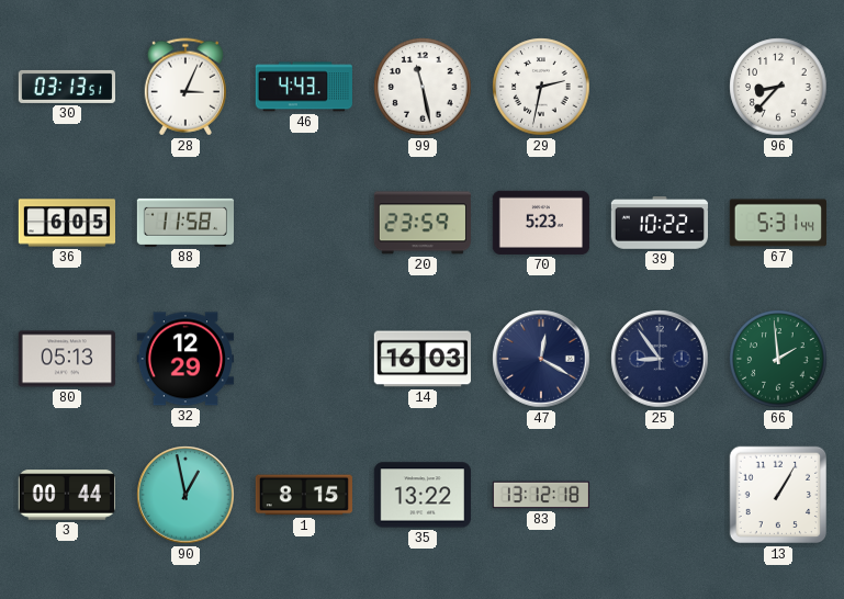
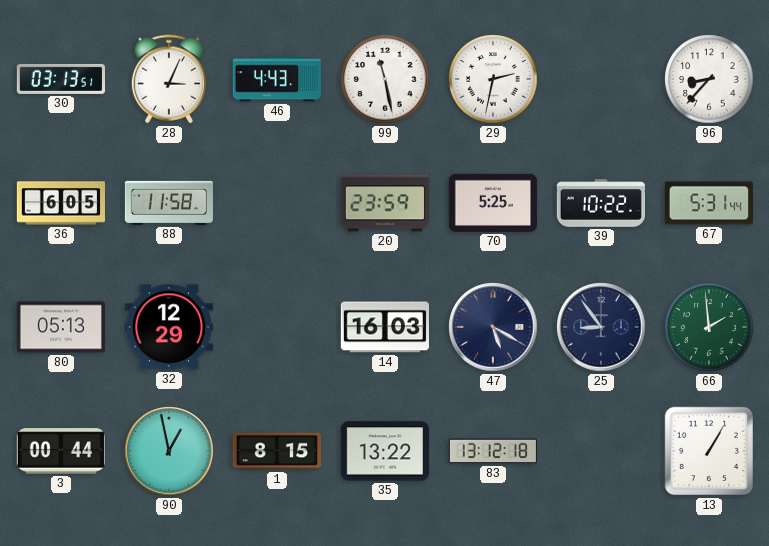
70: 5:23 -> 5:25 (493, 203)
47: 12:20 -> 5:20 (493, 327)
